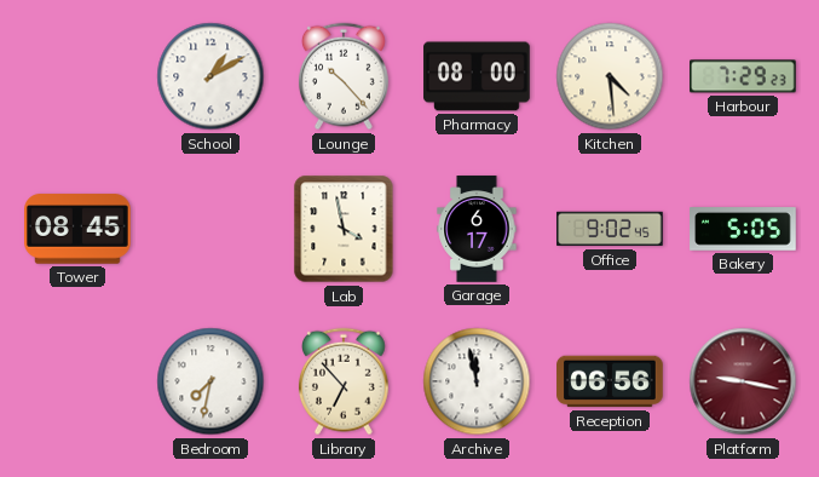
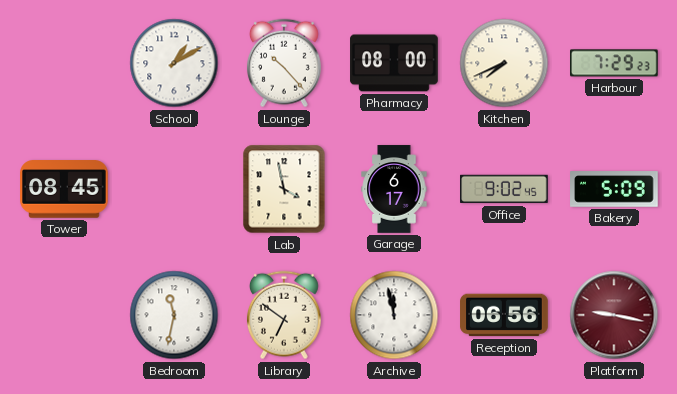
Kitchen: 4:29 -> 7:41 (504, 63)
Bakery: 5:05 -> 5:09 (614, 189)
Bedroom: 7:32 -> 11:32 (174, 315)
Library: 6:53 -> 6:51 (284, 315)
